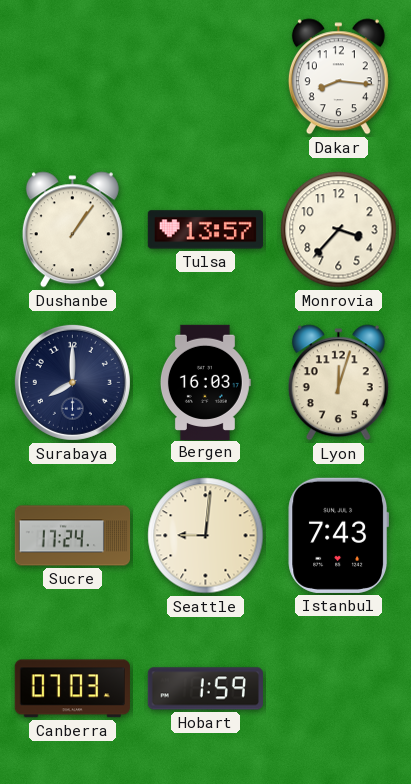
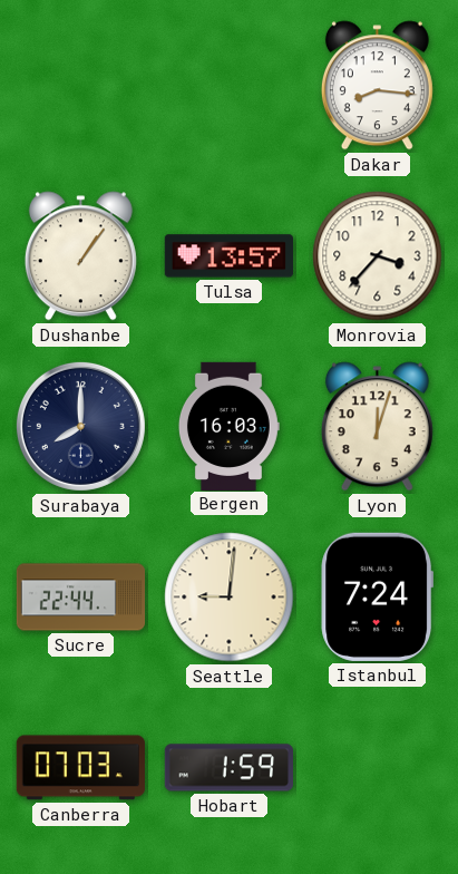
Sucre: 17:24 -> 22:44 (81, 598)
Istanbul: 7:43 -> 7:24 (377, 596)
